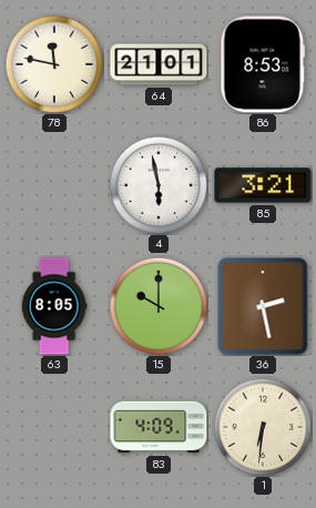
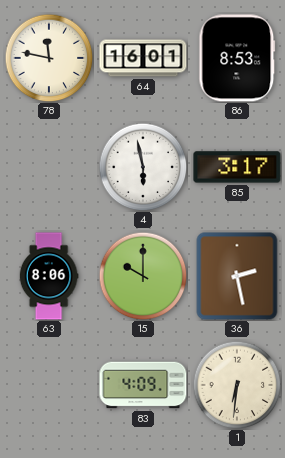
64: 21:01 -> 16:01 (143, 58)
85: 3:21 -> 3:17 (237, 167)
63: 8:05 -> 8:06 (49, 276)
